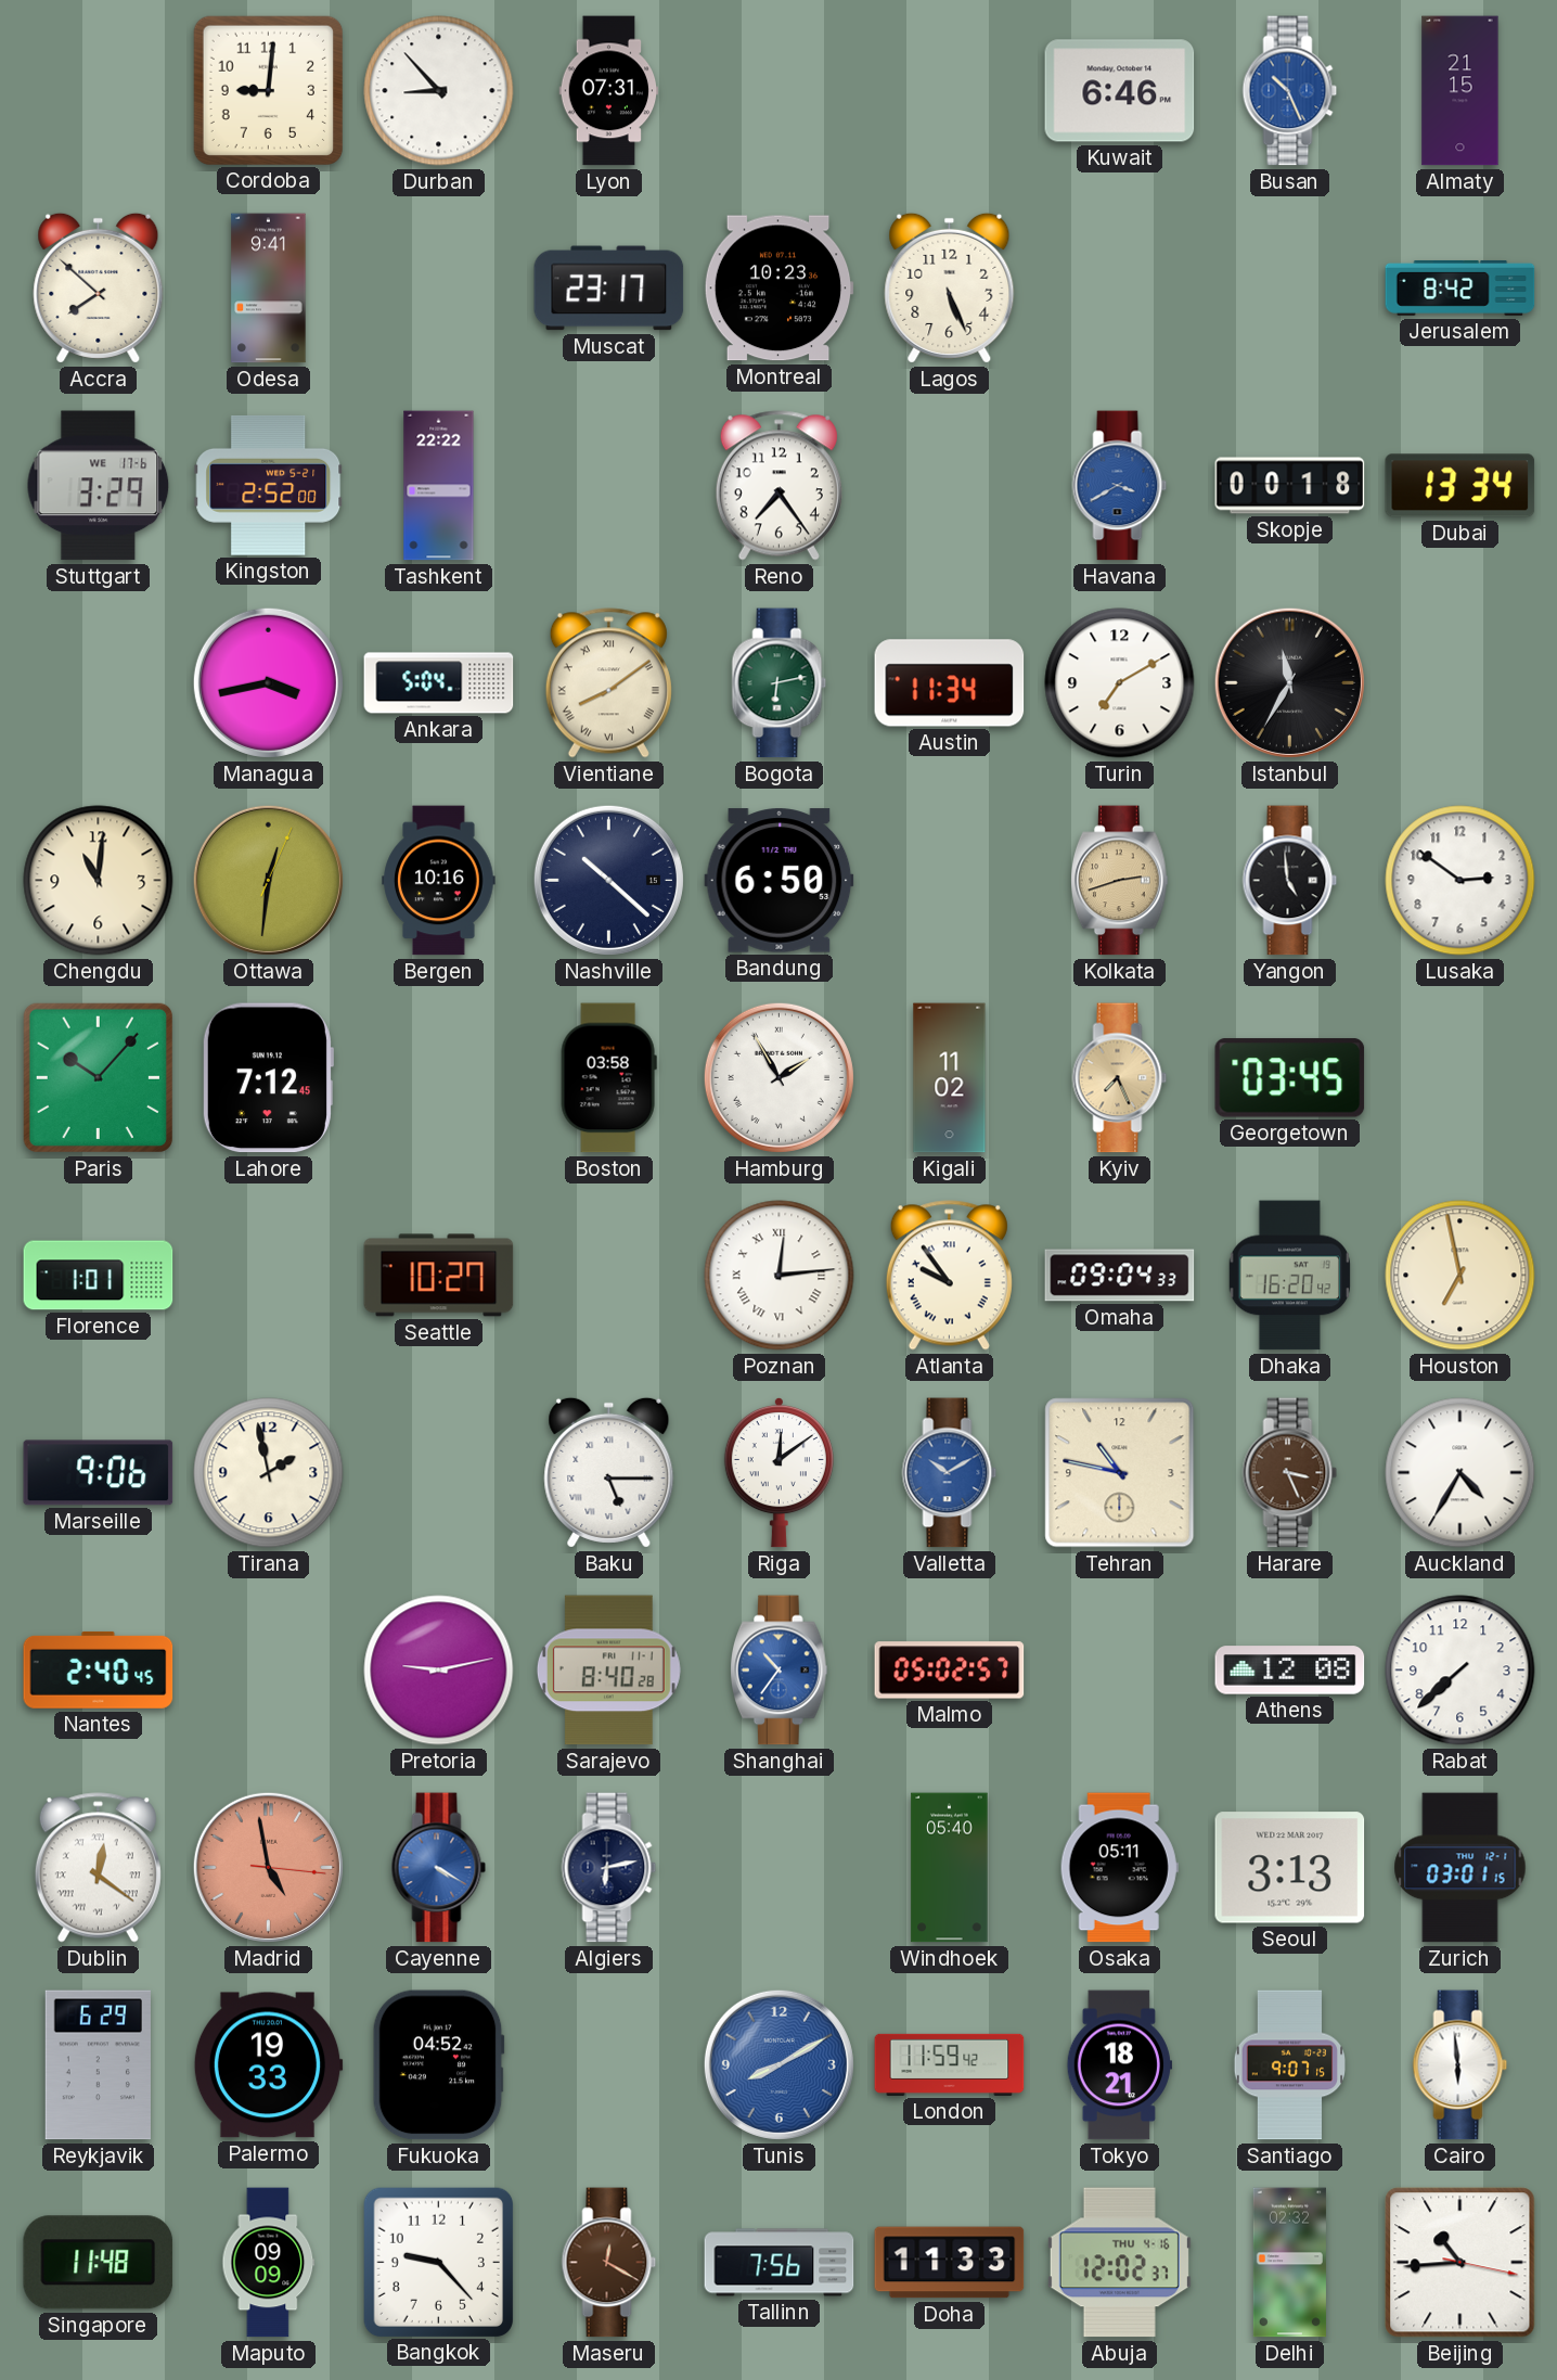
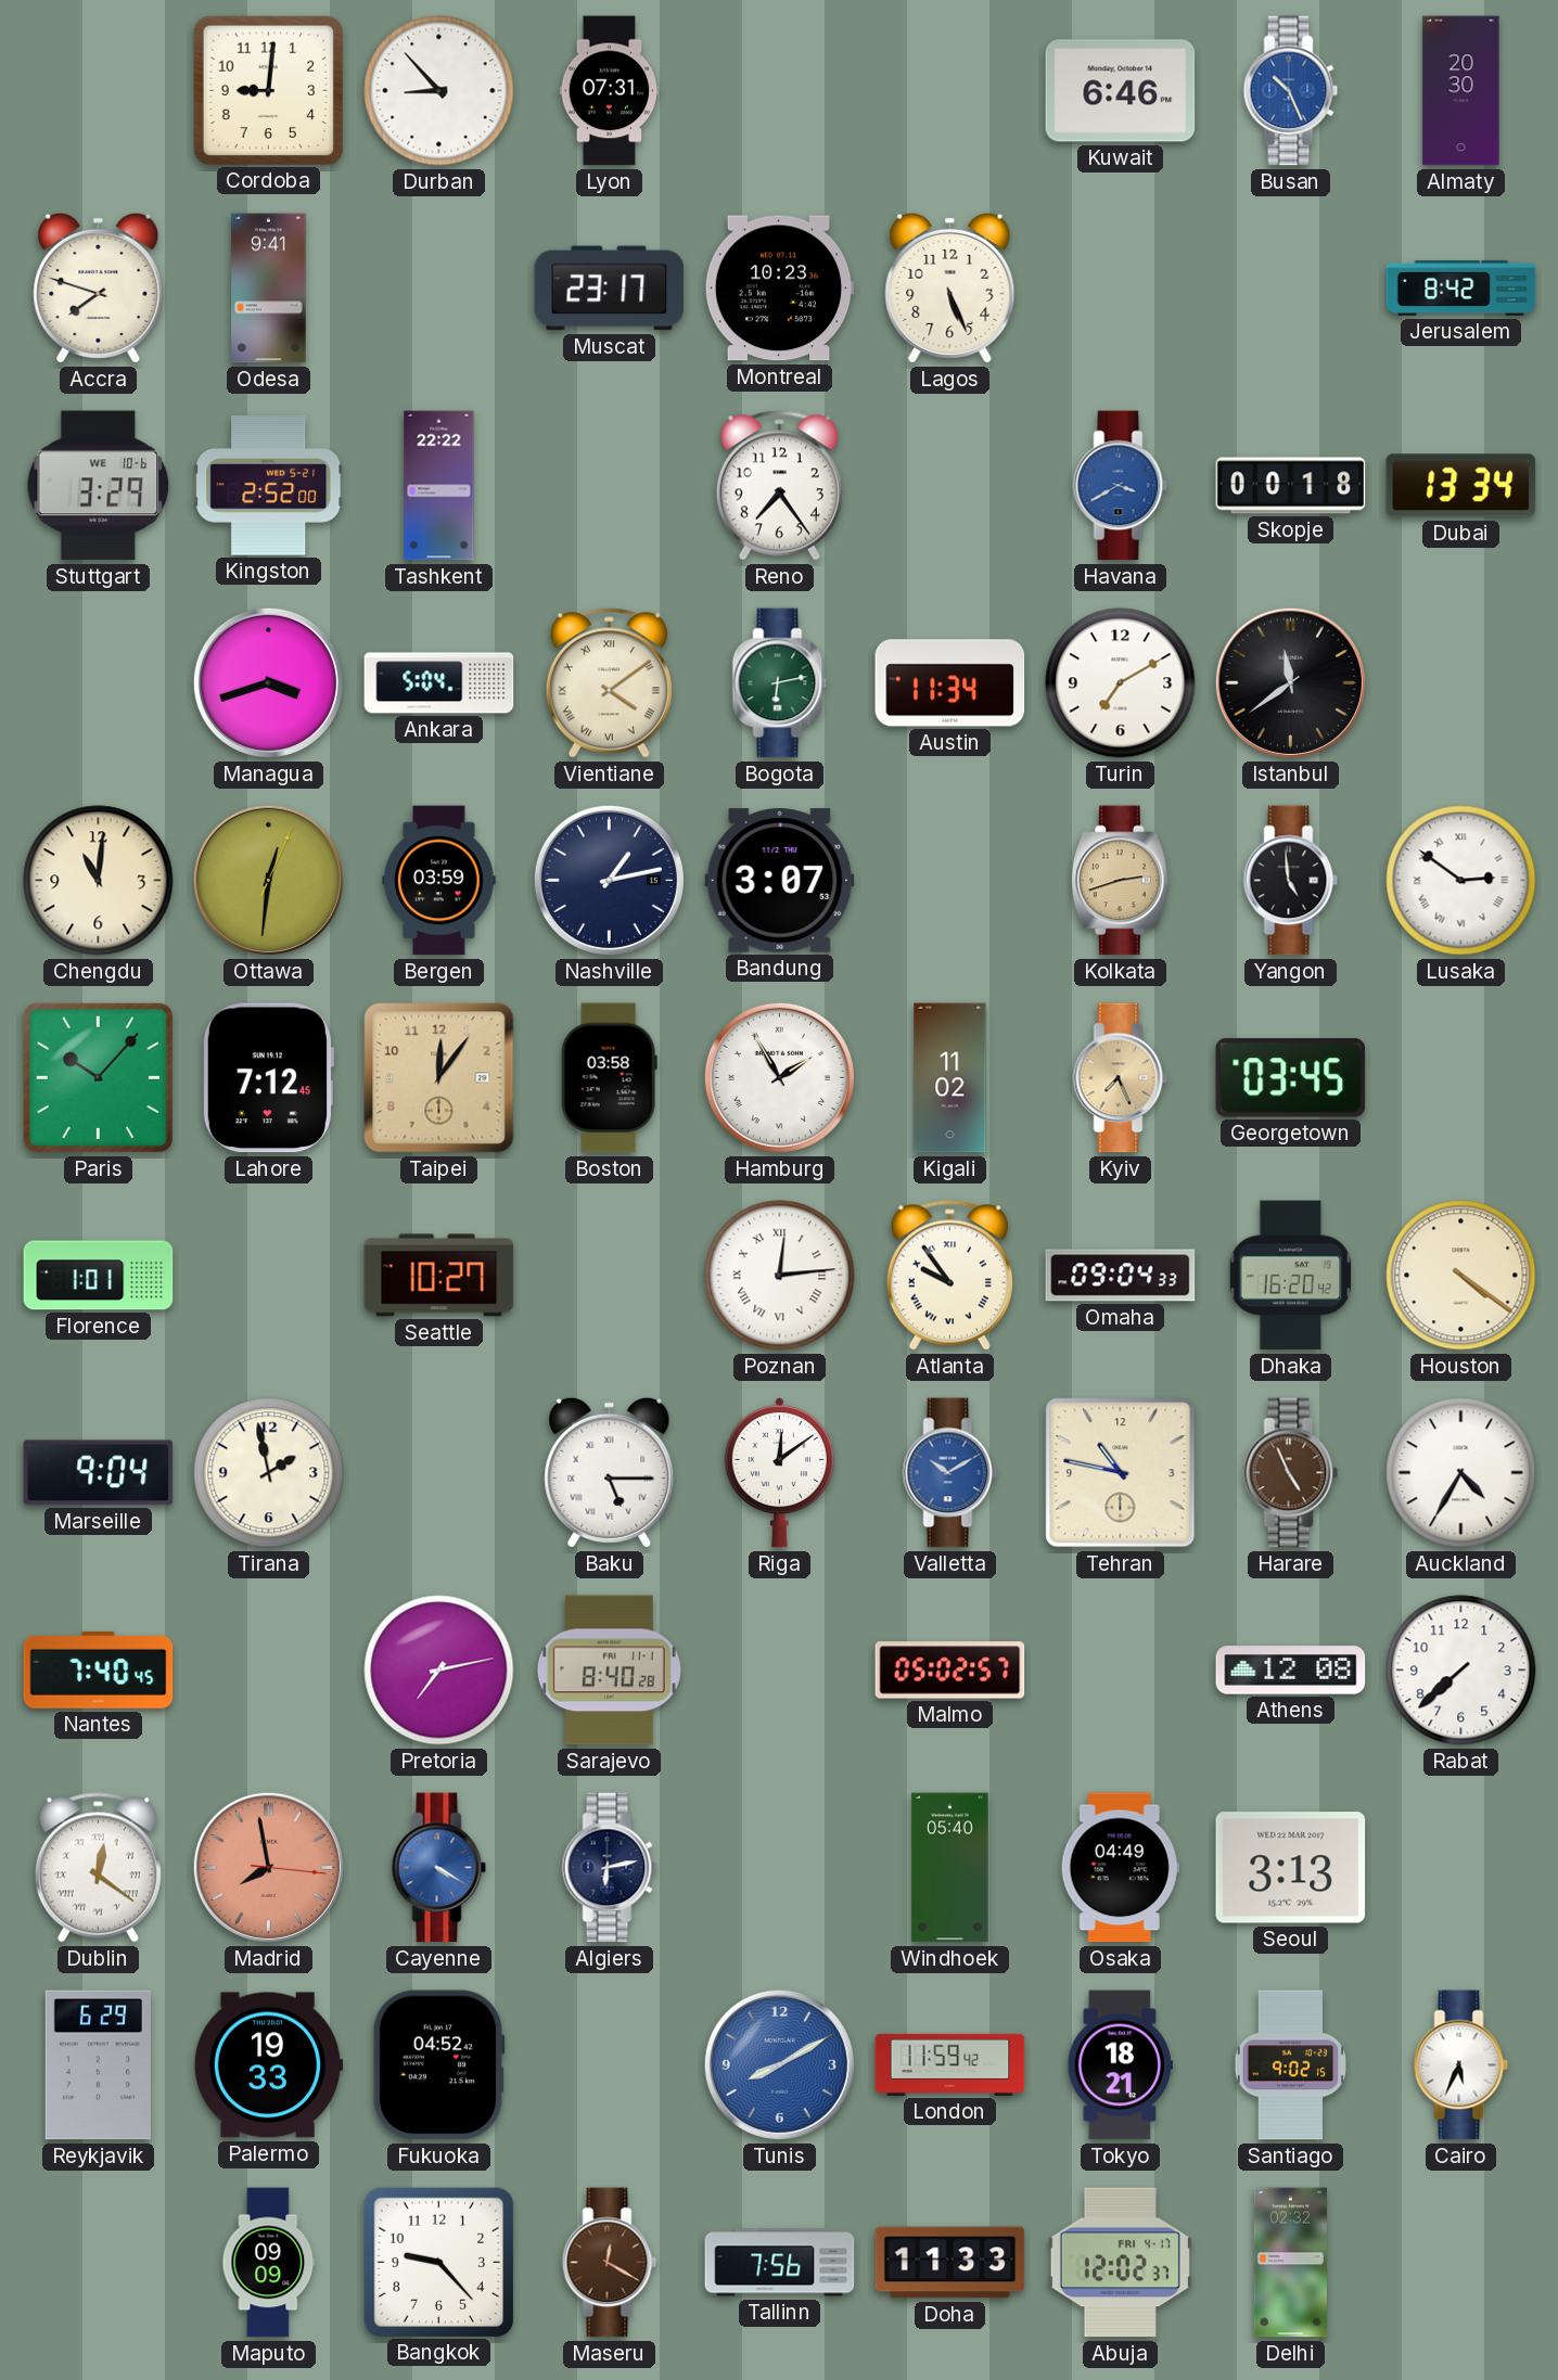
Almaty: 21:15 -> 20:30 (1461, 91)
Accra: 7:52 -> 7:48 (99, 287)
Stuttgart date: WE 17-6 -> WE 10-6 (99, 486)
Managua: 3:43 -> 3:42 (268, 682)
Vientiane: 8:09 -> 4:09 (609, 683)
Istanbul: 11:35 -> 11:39 (1290, 682)
Bergen: 10:16 -> 03:59 (439, 881)
Nashville: 10:22 -> 1:13 (609, 880)
Bandung: 6:50 -> 3:07 (780, 881)
Lusaka numerals: Arabic -> Roman (1461, 881)
Taipei: none -> 12:06 (439, 1078)
Houston: 6:58 -> 4:21 (1461, 1276)
Marseille: 9:06 -> 9:04 (99, 1473)
Harare: 3:26 -> 4:56 (1291, 1473)
Nantes: 2:40 -> 7:40 (99, 1669)
Pretoria: 9:13 -> 7:13 (439, 1671)
Shanghai: 10:36 -> none (780, 1671)
Madrid: 4:58 -> 7:58 (268, 1867)
Osaka: 05:11 -> 04:49 (1120, 1868)
Zurich: 03:01 -> none (1461, 1868)
Santiago: 9:07 -> 9:02 (1291, 2065)
Cairo: 5:59 -> 5:34 (1461, 2065)
Singapore: 11:48 -> none (99, 2263)
Abuja date: THU 4-16 -> FRI 4-17 (1120, 2263)
Beijing: 10:44 -> none (1461, 2263)
